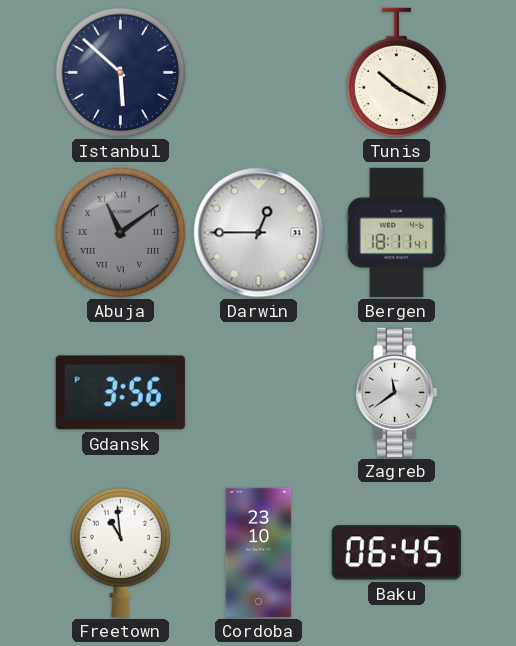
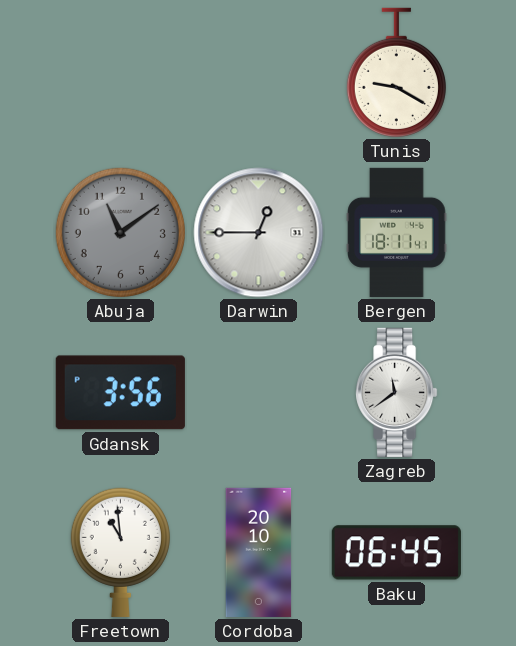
Istanbul: 5:52 -> none (120, 72)
Tunis: 10:20 -> 9:20 (396, 72)
Abuja numerals: Roman -> Arabic (120, 232)
Cordoba: 23:10 -> 20:10 (259, 552)
